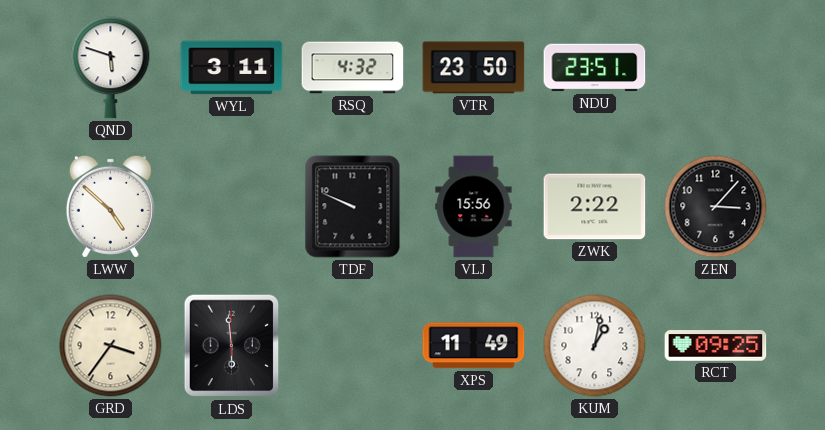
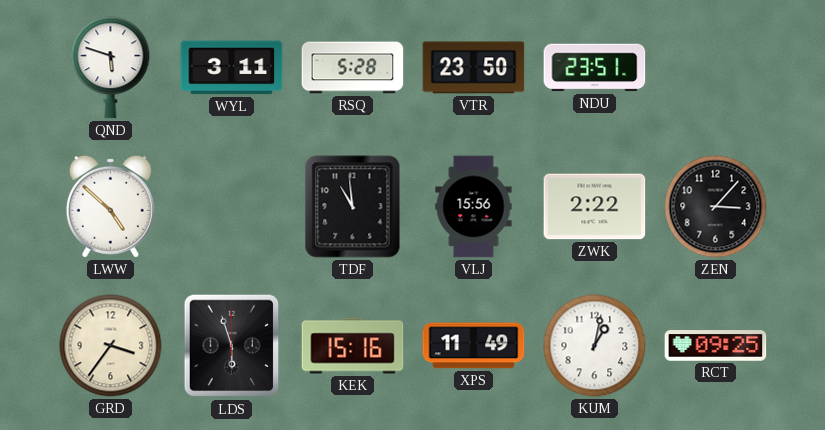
RSQ: 4:32 -> 5:28 (353, 68)
TDF: 9:49 -> 10:59 (353, 207)
LDS: 5:59 -> 5:57 (232, 346)
KEK: none -> 15:16 (353, 346)
